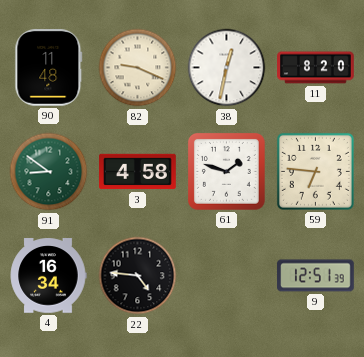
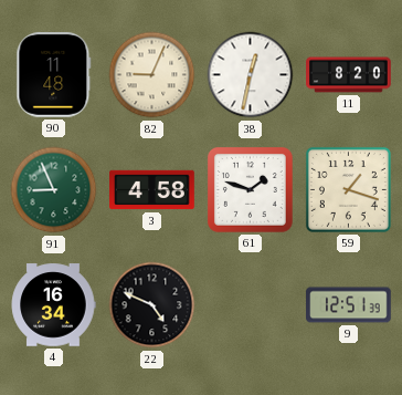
82: 9:19 -> 9:04 (152, 75)
91: 8:51 -> 8:56 (54, 190)
59: 6:46 -> 1:18 (348, 189)
22: 4:46 -> 4:49 (152, 305)
